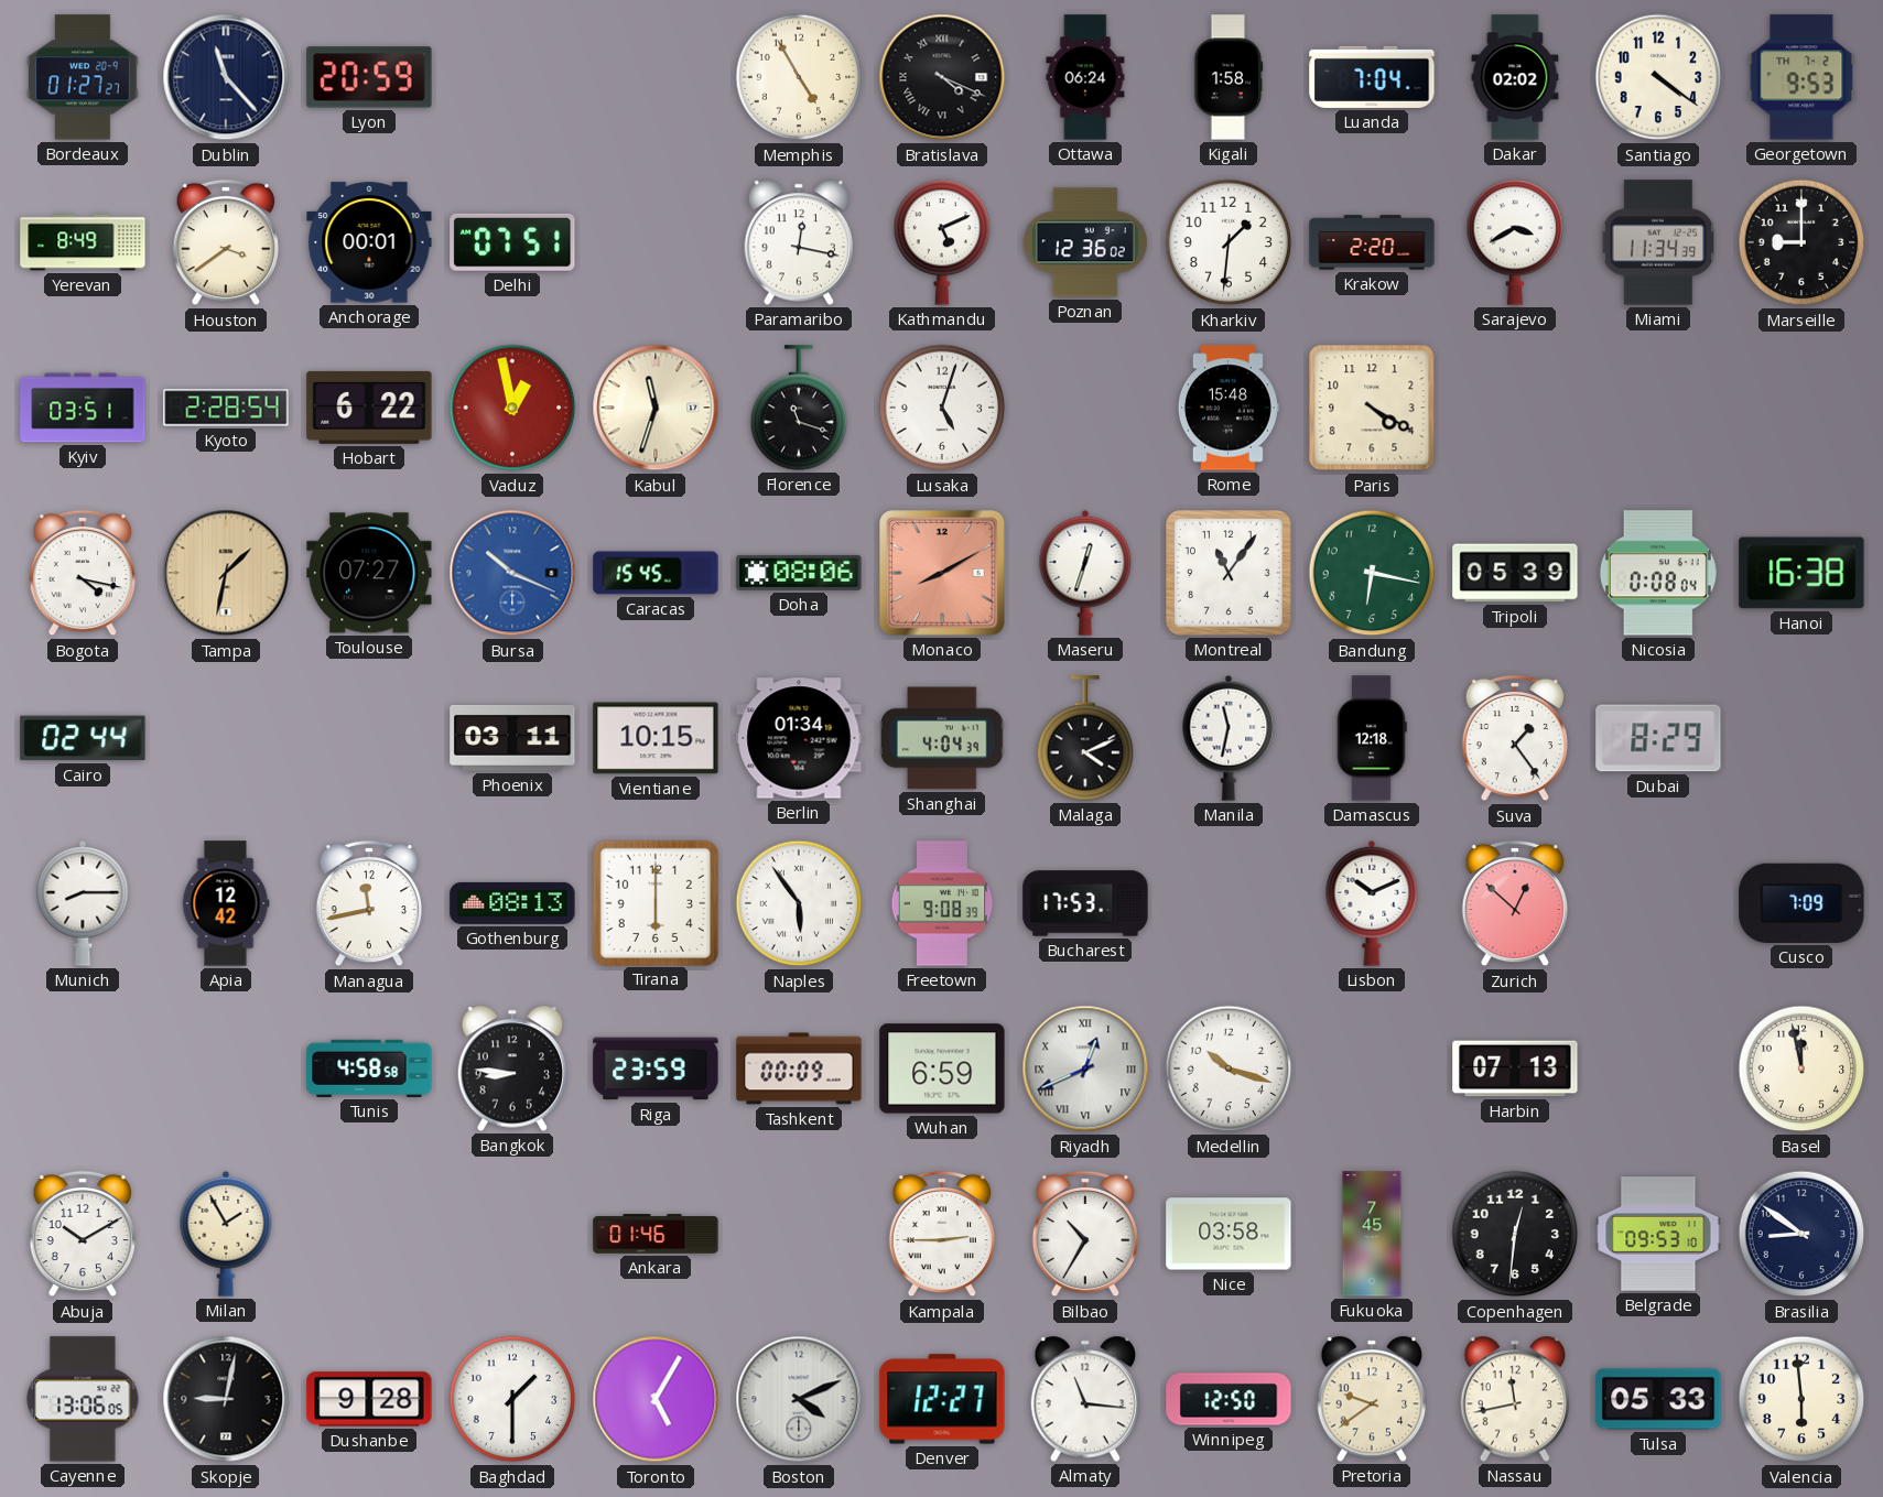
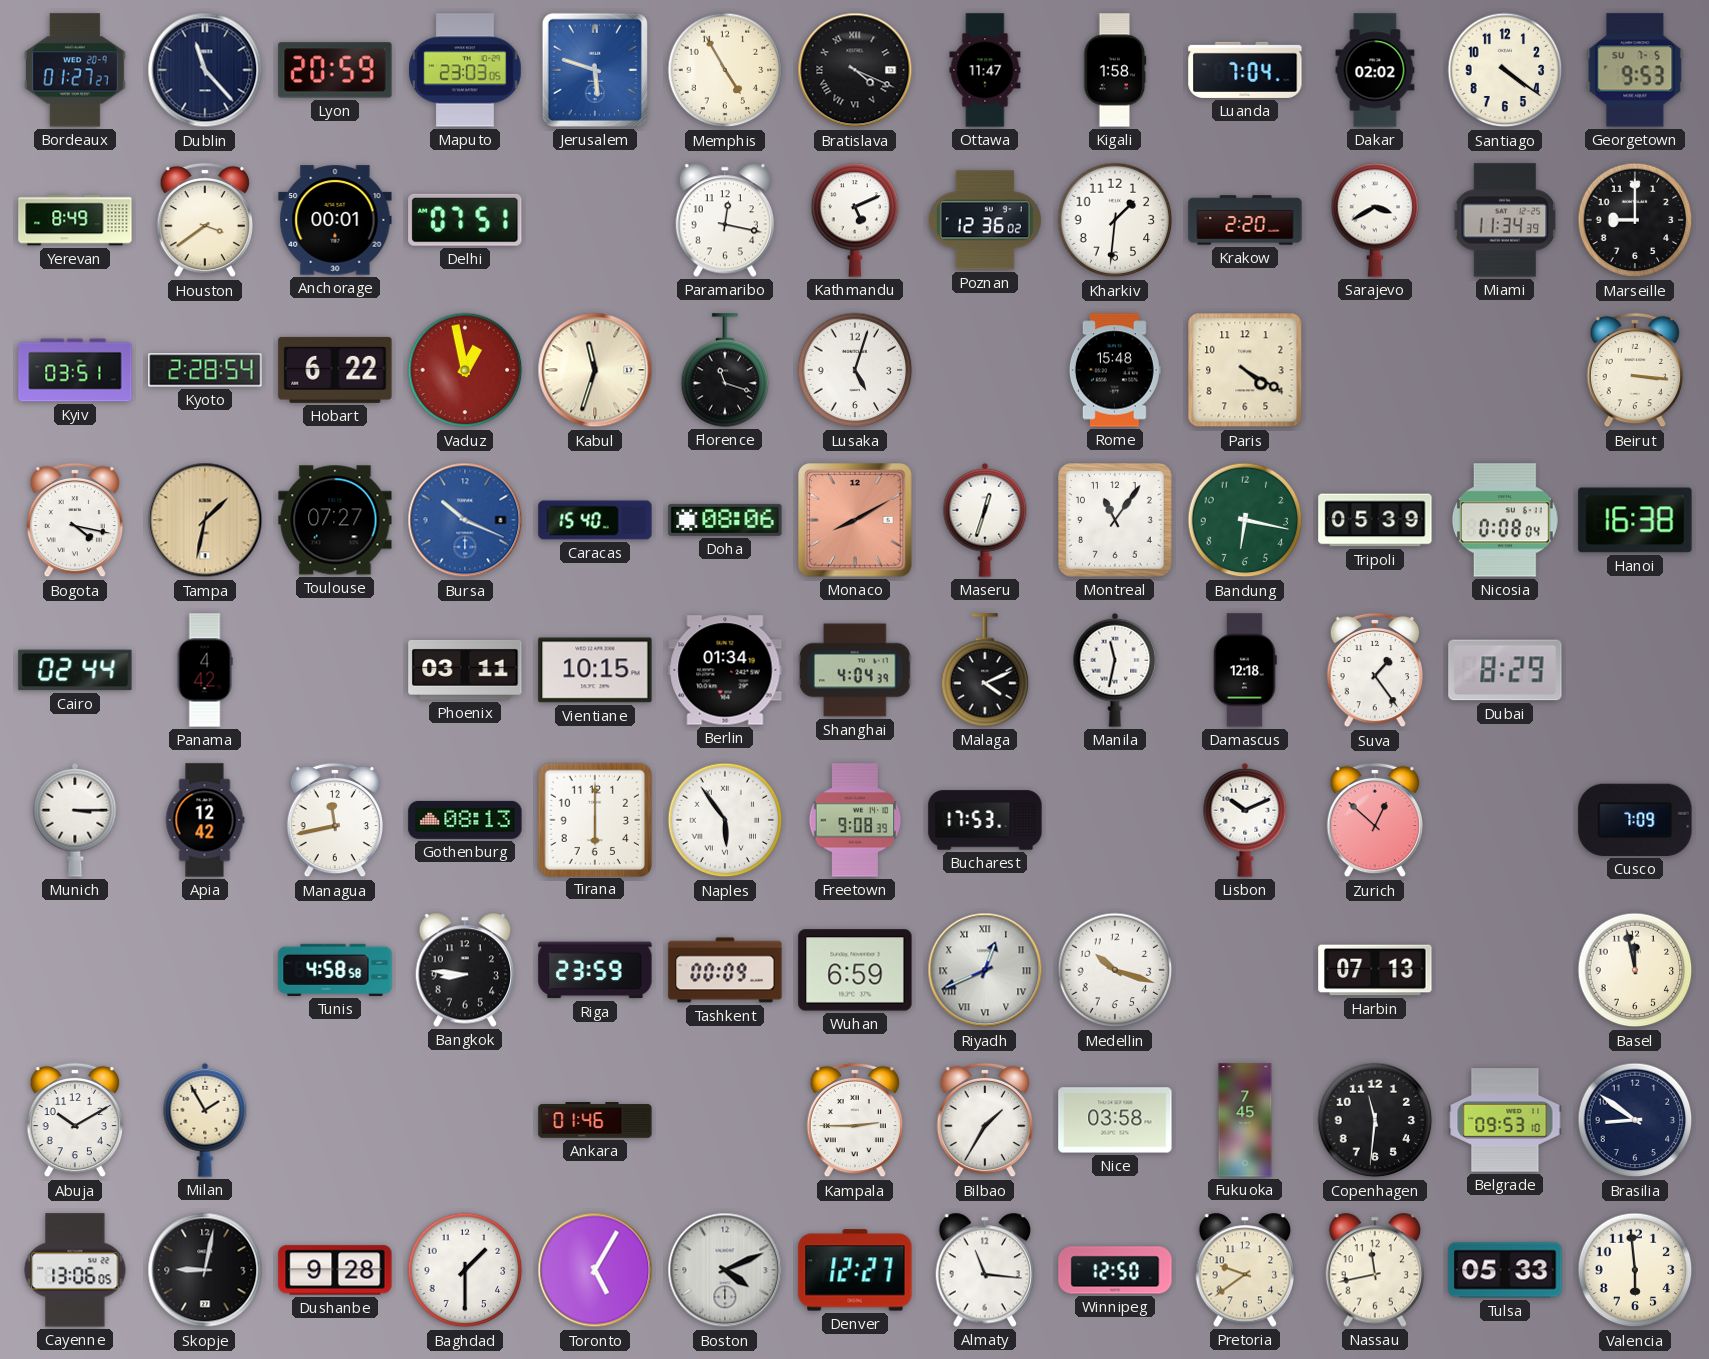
Maputo: none -> 23:03 (465, 70)
Jerusalem: none -> 5:48 (595, 70)
Ottawa: 06:24 -> 11:47 (985, 70)
Georgetown date: TH 7-2 -> SU 7-5 (1635, 70)
Beirut: none -> 3:16 (1634, 370)
Caracas: 15:45 -> 15:40 (595, 520)
Panama: none -> 4:42 (205, 670)
Munich: 8:15 -> 3:15 (75, 820)
Bilbao: 10:35 -> 1:35 (984, 1120)
Copenhagen: 12:31 -> 11:31 (1375, 1120)
